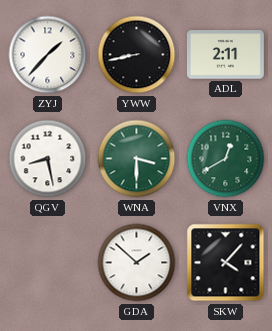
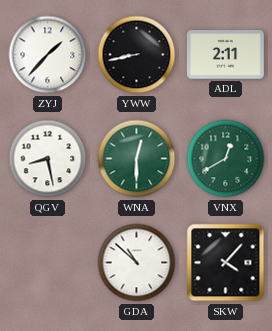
WNA: 3:30 -> 12:30 (137, 159)
GDA: 1:52 -> 10:52 (137, 263)
